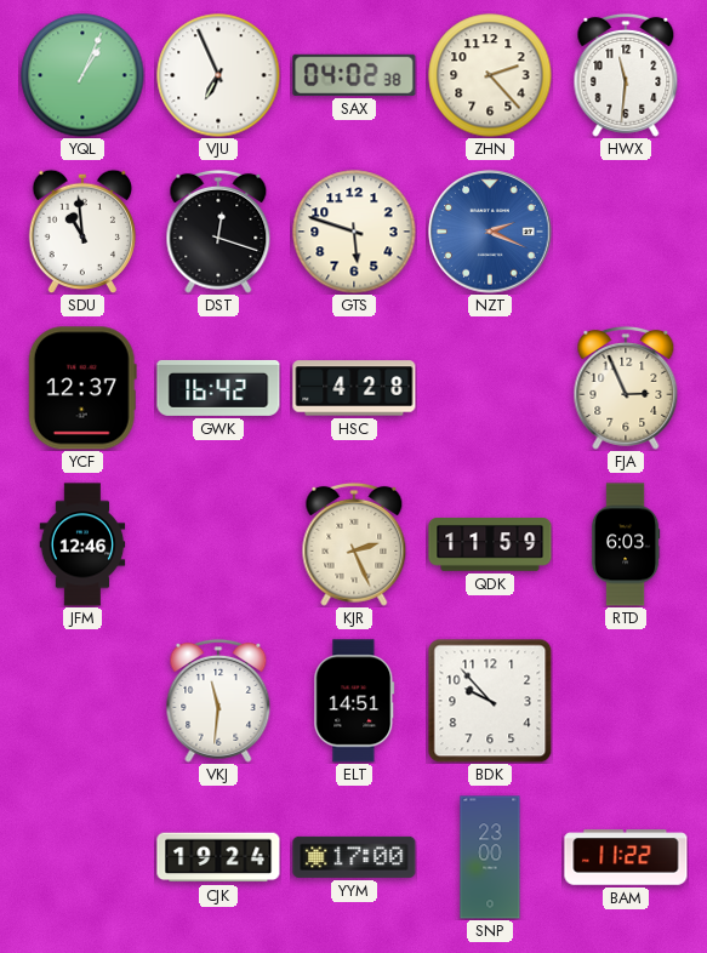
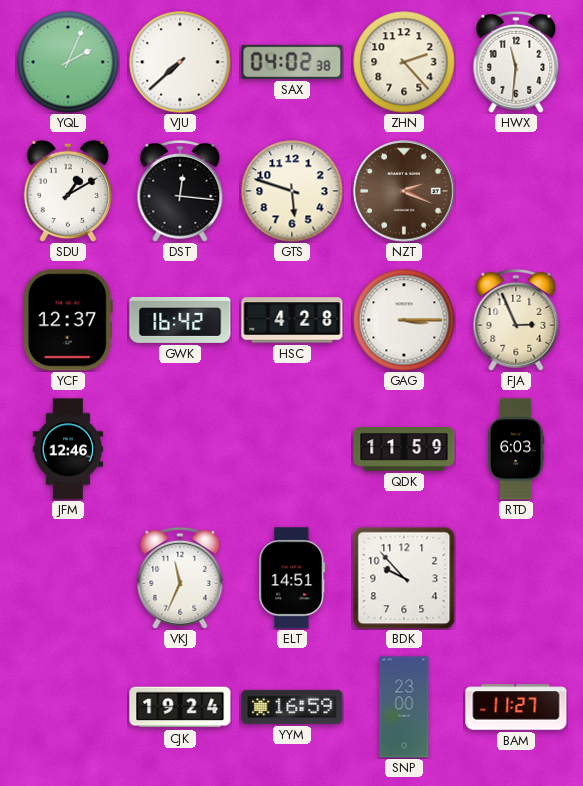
YQL: 1:04 -> 2:04 (68, 62)
VJU: 6:56 -> 7:38 (180, 62)
SDU: 10:59 -> 1:10 (67, 191)
DST: 12:18 -> 12:16 (180, 191)
NZT dial: blue -> brown (404, 191)
GAG: none -> 3:15 (404, 320)
KJR: 2:26 -> none (354, 544)
VKJ: 11:31 -> 11:34 (180, 578)
YYM: 17:00 -> 16:59 (292, 707)
BAM: 11:22 -> 11:27 (516, 707)
